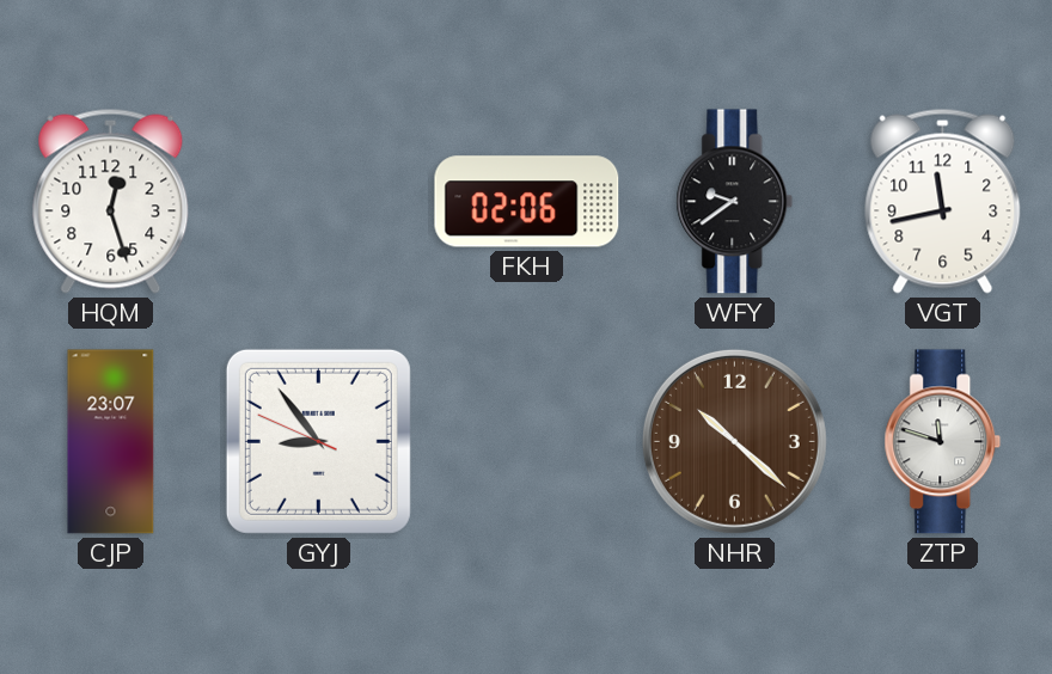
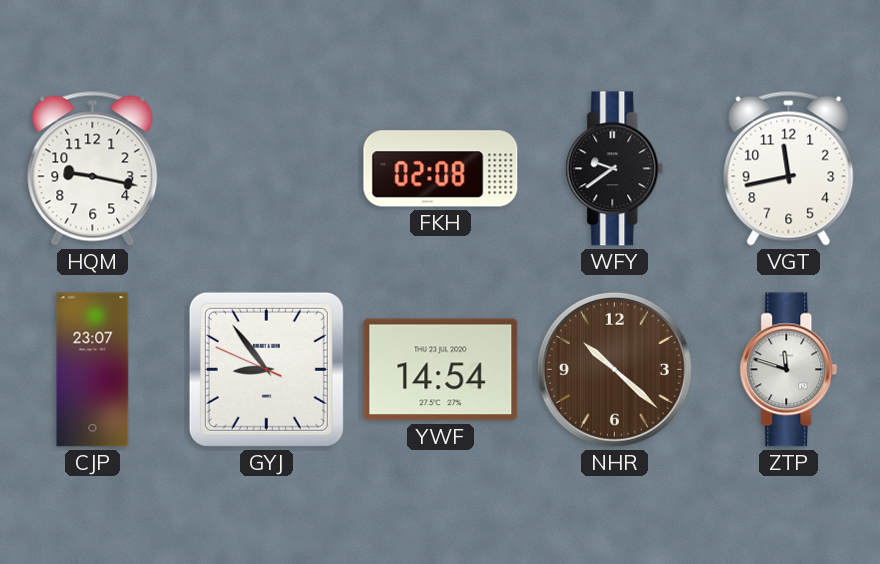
HQM: 12:27 -> 9:17 (93, 168)
FKH: 02:06 -> 02:08 (441, 169)
YWF: none -> 14:54 (441, 370)
